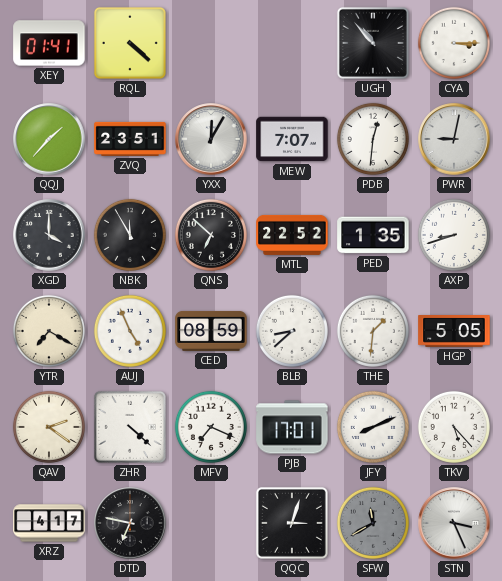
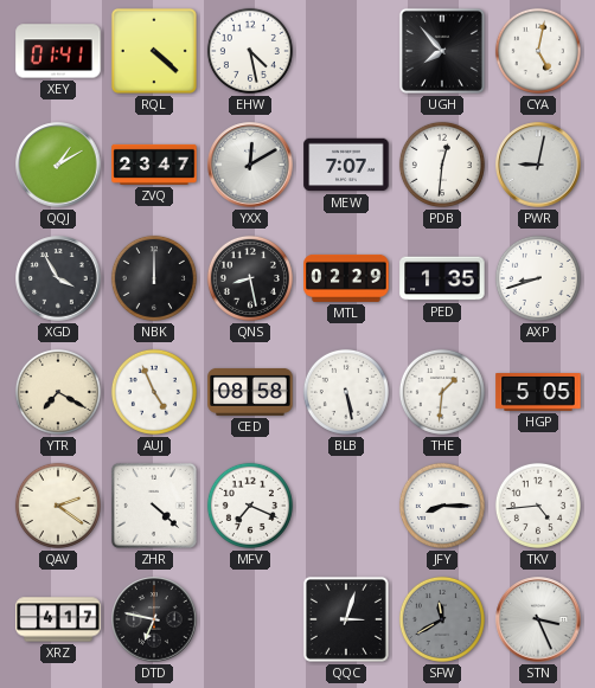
EHW: none -> 4:28 (250, 51)
UGH: 10:53 -> 7:53 (442, 51)
CYA: 3:15 -> 5:02 (538, 51)
QQJ: 1:37 -> 1:10 (58, 165)
ZVQ: 23:51 -> 23:47 (154, 165)
YXX: 12:05 -> 12:10 (250, 165)
XGD: 4:00 -> 3:55 (58, 278)
NBK: 11:55 -> 12:00 (154, 278)
QNS: 6:52 -> 8:28 (250, 278)
MTL: 22:52 -> 02:29 (346, 278)
CED: 08:59 -> 08:58 (250, 392)
BLB: 8:38 -> 5:28 (346, 392)
PJB: 17:01 -> none (292, 427)
JFY: 8:11 -> 8:15 (442, 506)
TKV: 5:23 -> 4:44 (538, 506)
